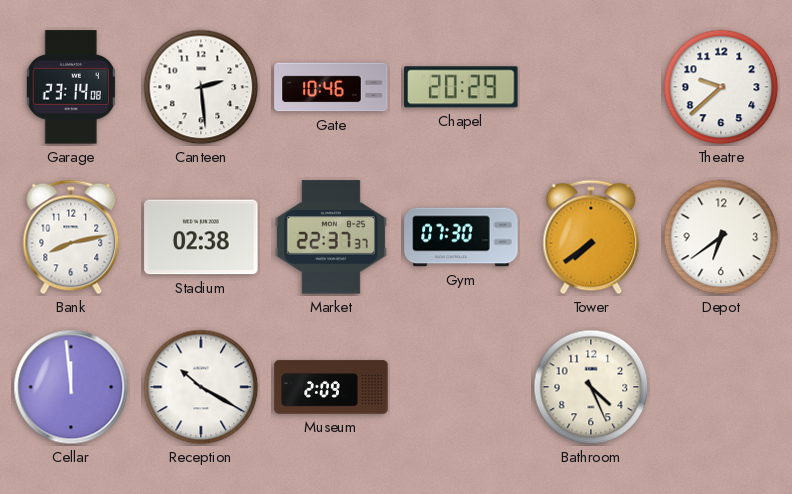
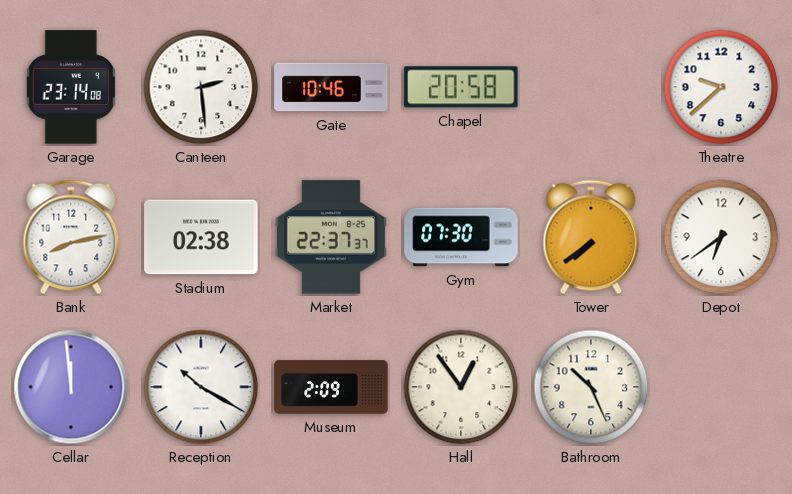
Chapel: 20:29 -> 20:58 (461, 87)
Hall: none -> 12:54 (461, 387)
Bathroom: 4:26 -> 10:26 (591, 387)
